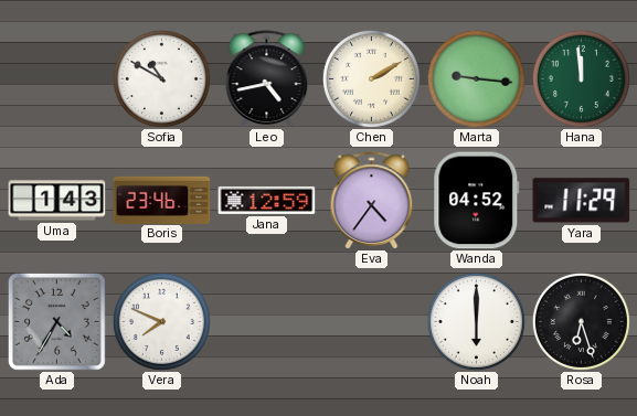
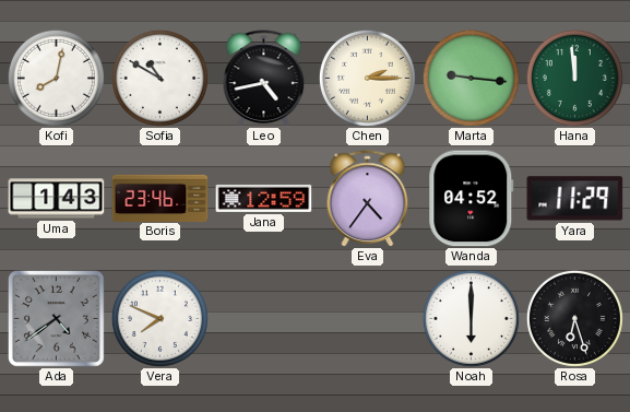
Kofi: none -> 8:02 (56, 78)
Chen: 2:10 -> 2:15 (367, 78)
Ada: 4:35 -> 4:39 (57, 319)
